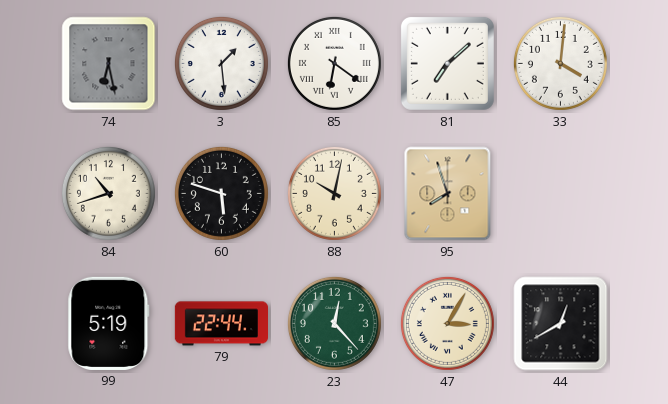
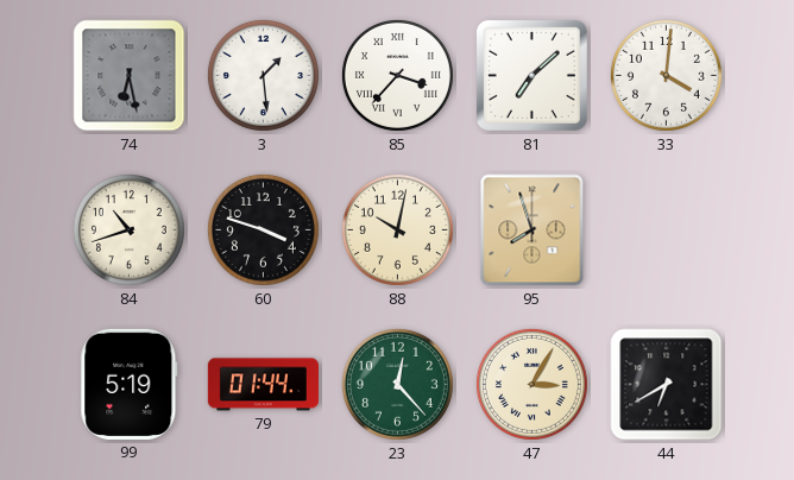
85: 6:21 -> 3:37 (397, 75)
60: 5:48 -> 3:48 (263, 229)
79: 22:44 -> 01:44 (263, 385)
44: 12:40 -> 6:40 (667, 385)
